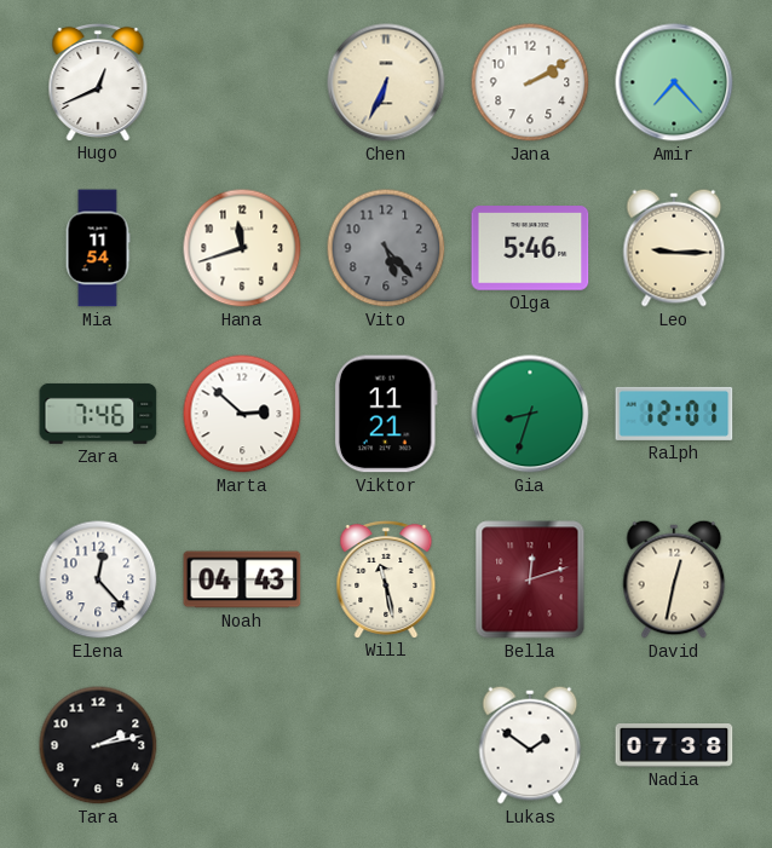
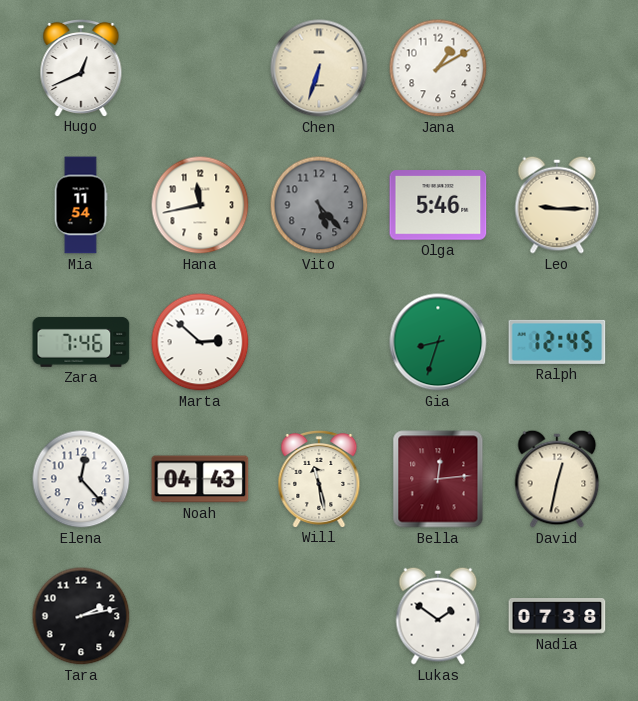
Chen: 6:34 -> 6:33 (319, 68)
Jana: 2:10 -> 1:10 (438, 68)
Amir: 7:23 -> none (674, 82)
Hana: 11:42 -> 11:43 (200, 205)
Viktor: 11:21 -> none (386, 414)
Ralph: 12:01 -> 12:45 (557, 342)
Bella: 12:12 -> 12:14 (438, 479)
